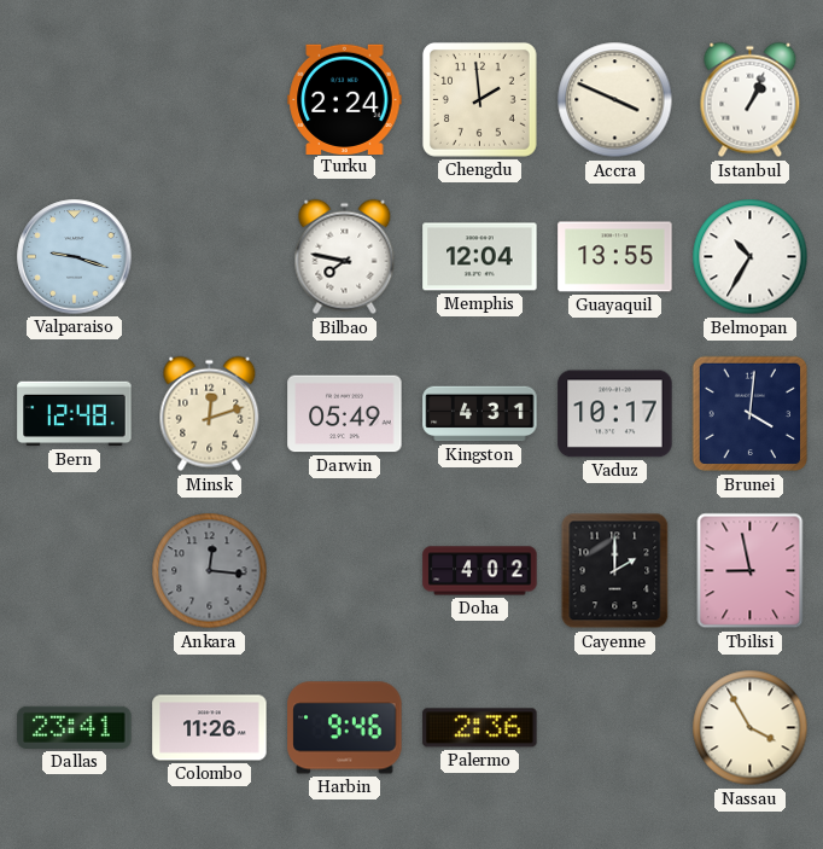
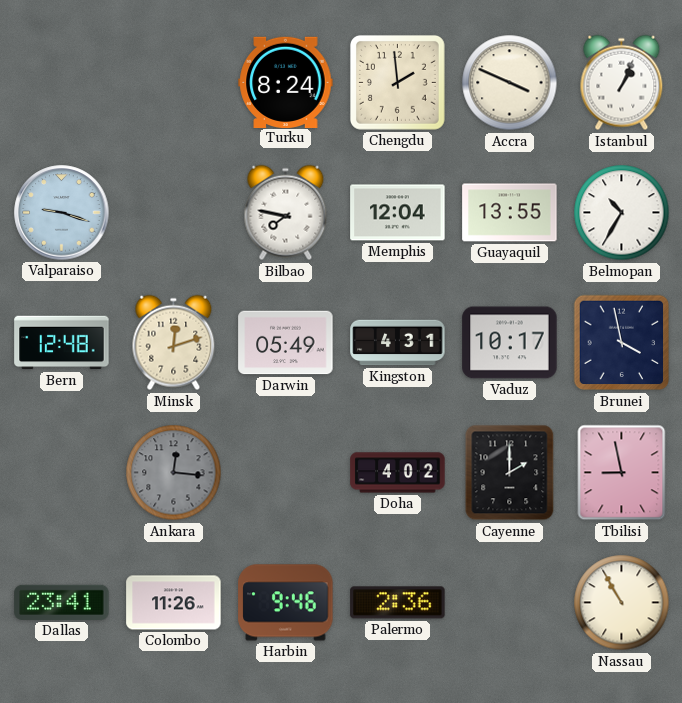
Turku: 2:24 -> 8:24 (286, 82)
Brunei: 4:01 -> 3:58 (622, 343)
Nassau: 3:55 -> 10:55 (622, 603)
